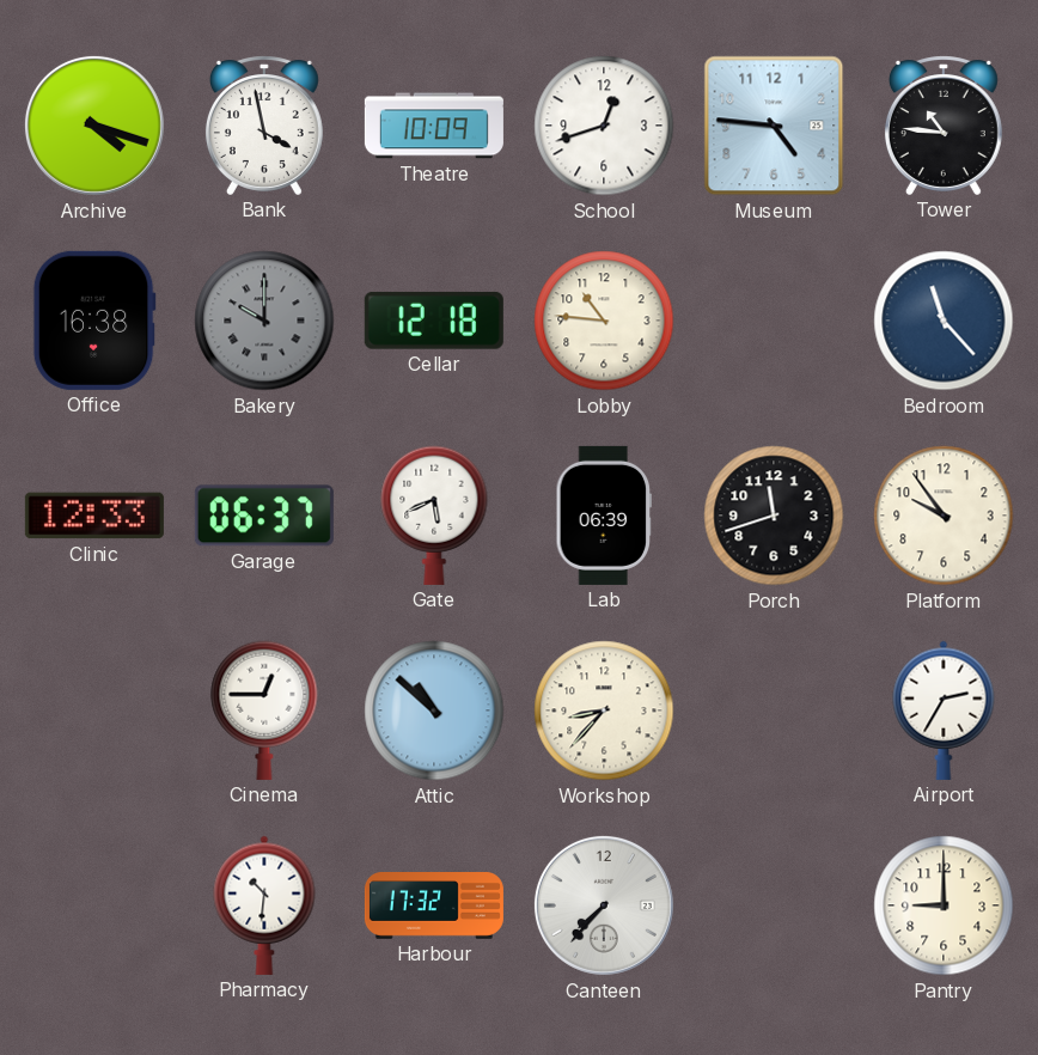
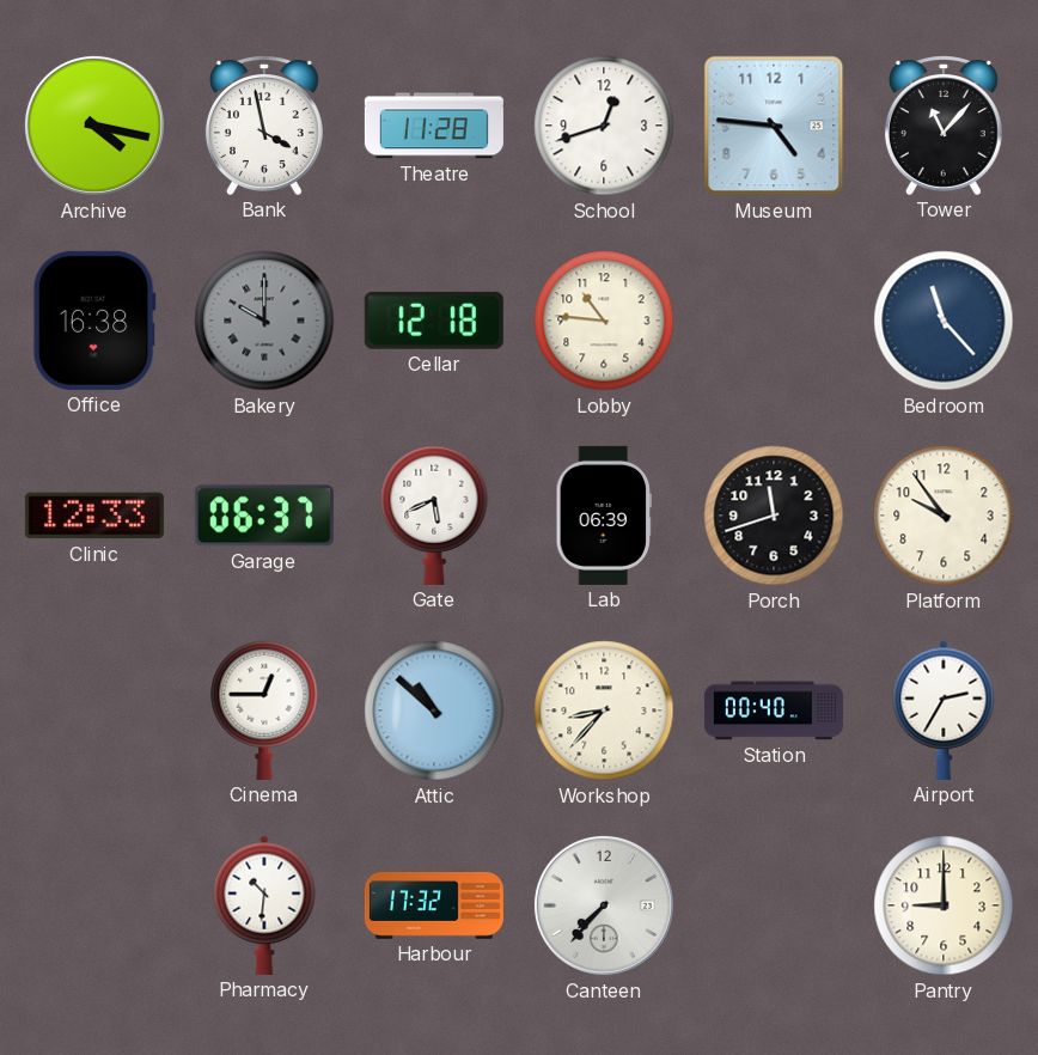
Archive: 4:18 -> 4:17 (94, 126)
Theatre: 10:09 -> 11:28 (434, 126)
Tower: 10:46 -> 11:07 (944, 126)
Station: none -> 00:40 (774, 711)
